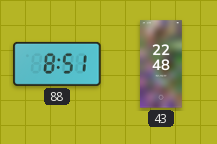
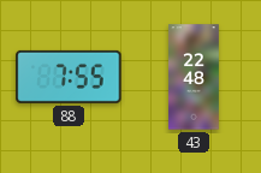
88: 8:51 -> 7:55 (69, 77)
